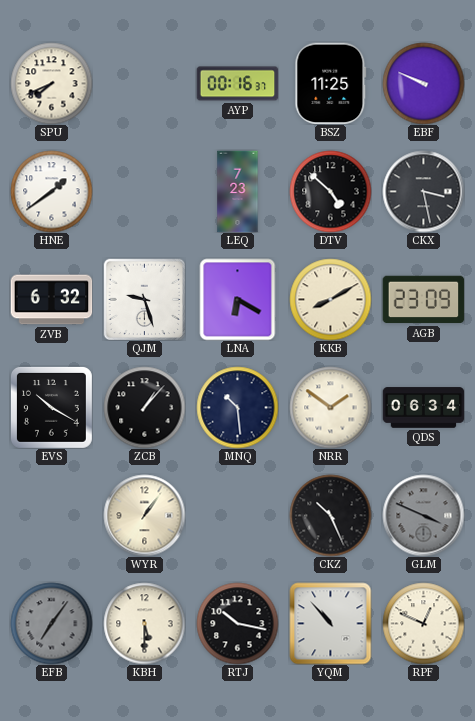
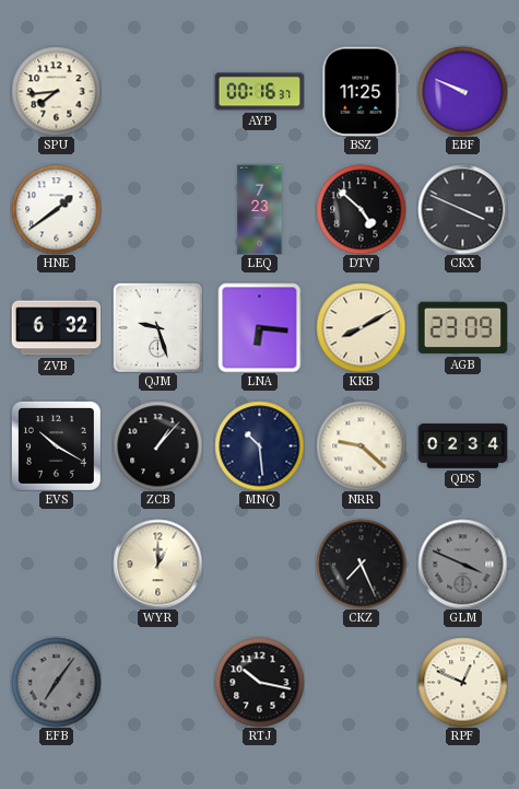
SPU: 7:41 -> 7:44 (56, 91)
CKX: 3:28 -> 3:49 (462, 209)
LNA: 6:20 -> 6:16 (260, 327)
NRR: 1:51 -> 9:22 (361, 445)
QDS: 06:34 -> 02:34 (462, 446)
WYR: 1:06 -> 1:00 (157, 564)
CKZ: 10:26 -> 7:26 (361, 564)
KBH: 5:30 -> none (144, 623)
YQM: 10:53 -> none (330, 623)
